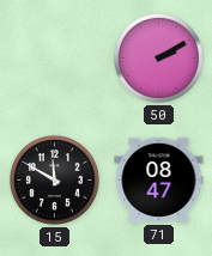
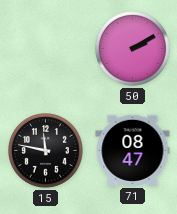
15: 11:50 -> 11:47 (46, 151)
